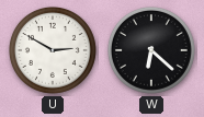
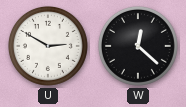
W: 6:22 -> 12:22 (138, 46)
